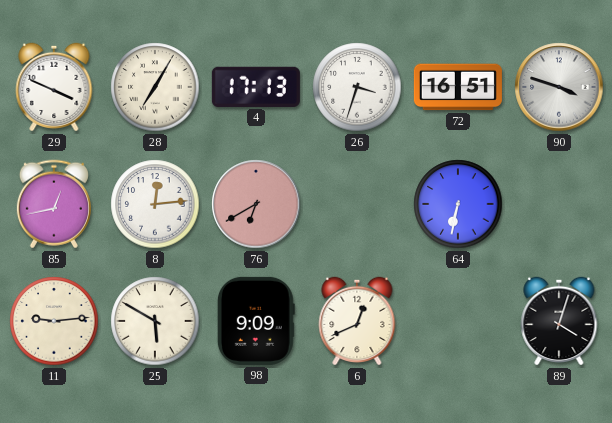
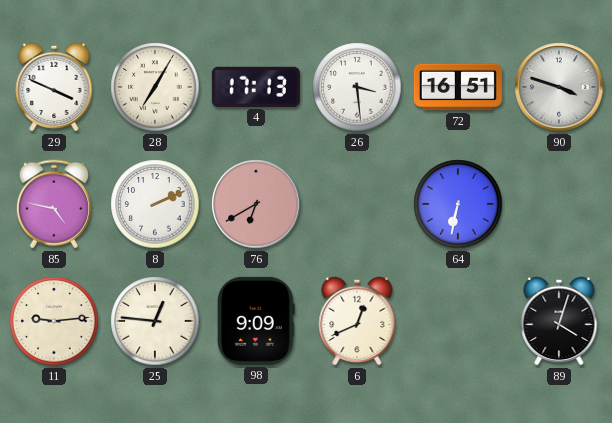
26: 3:33 -> 3:29 (357, 87)
85: 12:43 -> 4:47 (54, 204)
8: 12:14 -> 2:11 (155, 204)
25: 5:50 -> 12:46 (155, 321)
